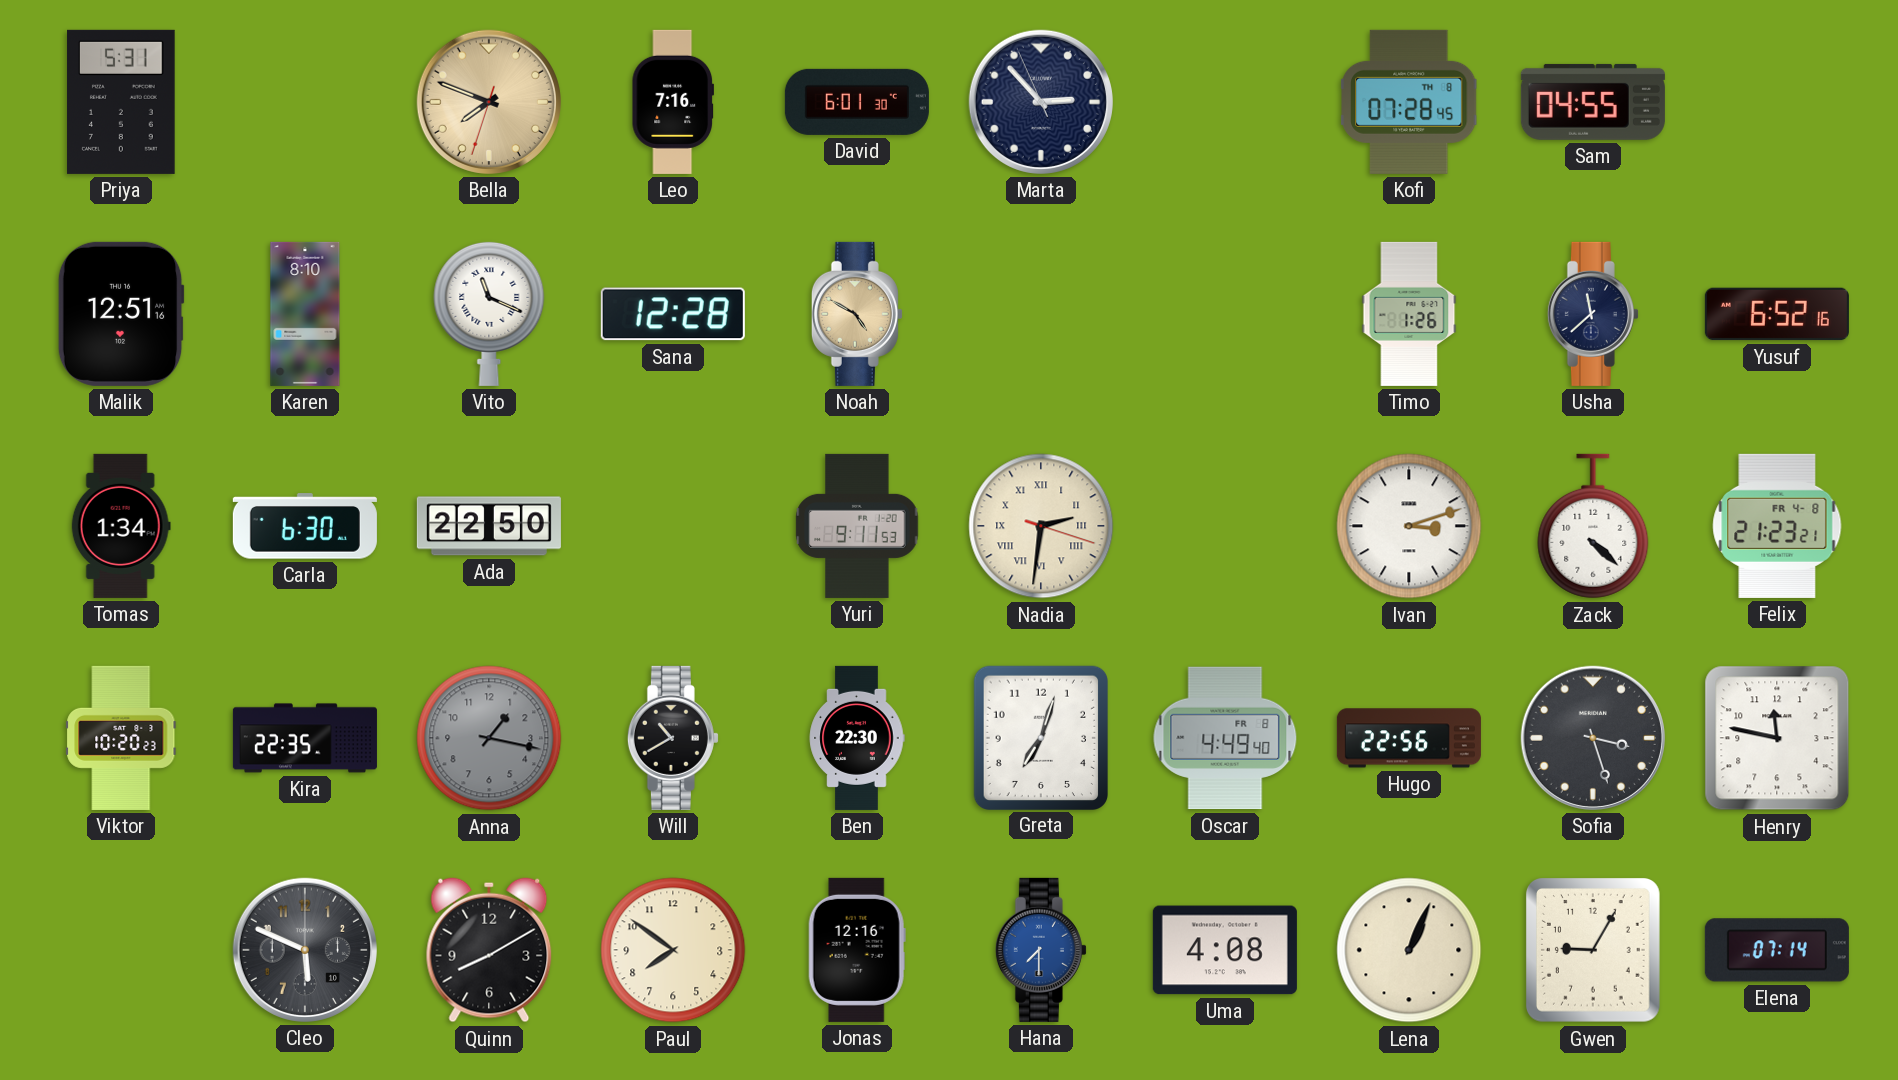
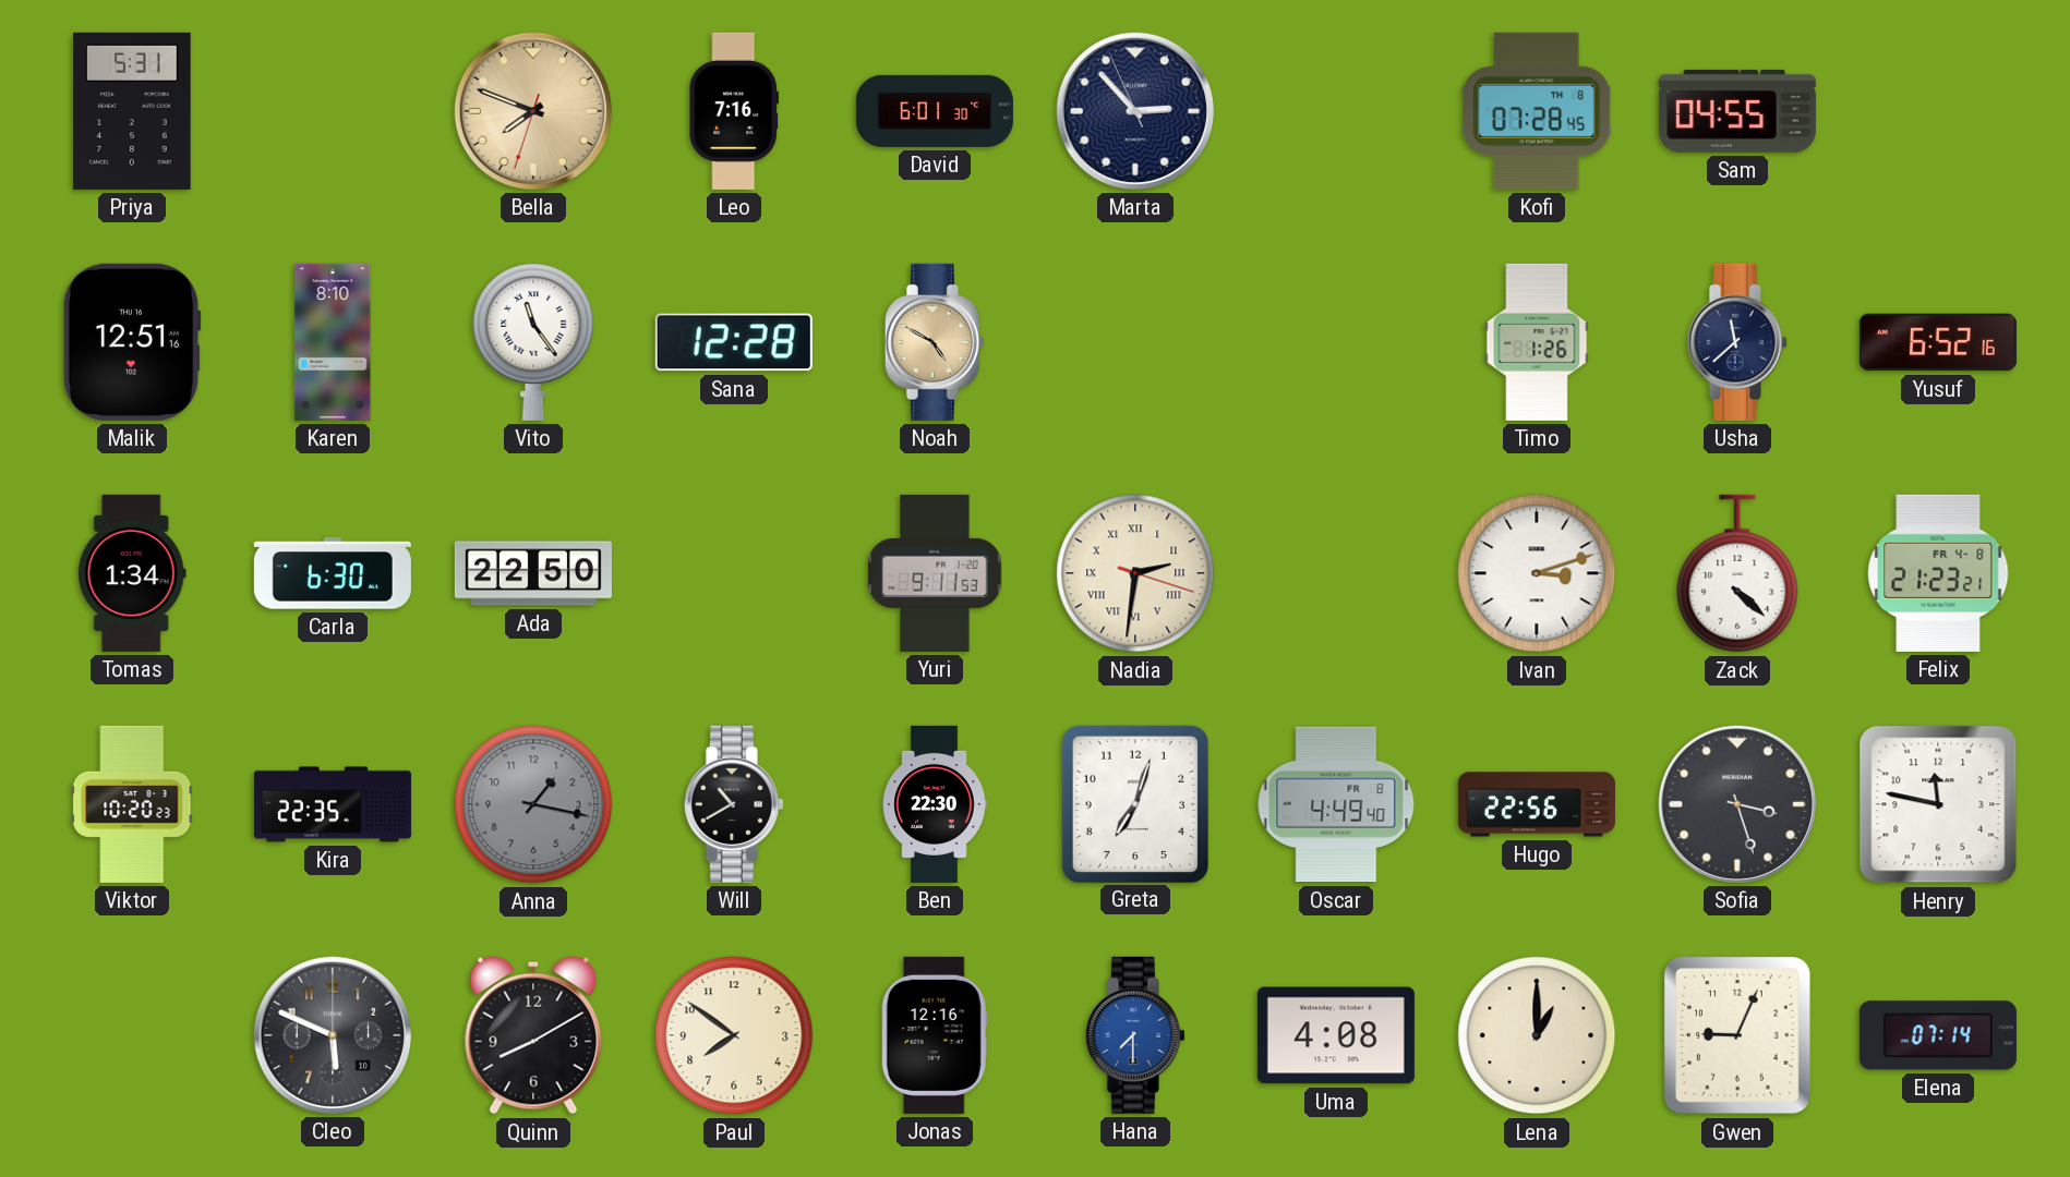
Vito: 11:19 -> 11:24 (533, 341)
Lena: 1:04 -> 1:00 (1537, 1035)
Gwen: 9:05 -> 9:04 (1737, 1036)
